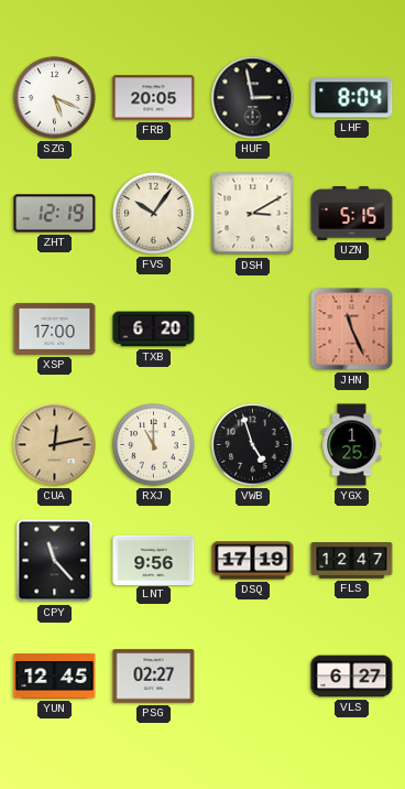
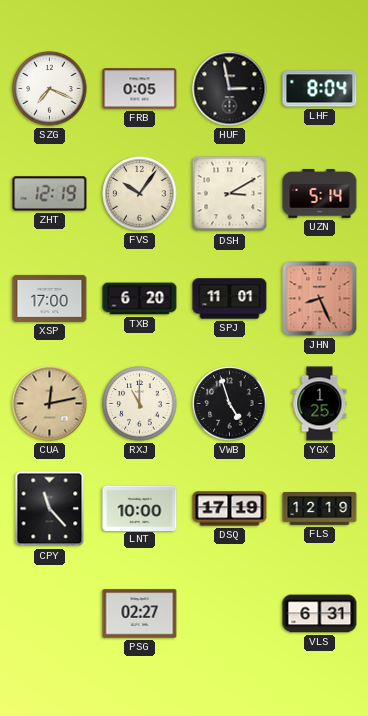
SZG: 5:19 -> 7:19 (50, 89)
FRB: 20:05 -> 0:05 (140, 89)
UZN: 5:15 -> 5:14 (320, 194)
SPJ: none -> 11:01 (230, 299)
JHN: 11:26 -> 8:26 (320, 299)
LNT: 9:56 -> 10:00 (140, 508)
FLS: 12:47 -> 12:19 (320, 509)
YUN: 12:45 -> none (55, 677)
VLS: 6:27 -> 6:31 (320, 614)
